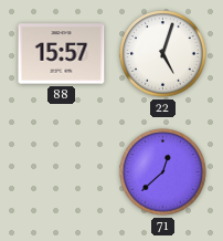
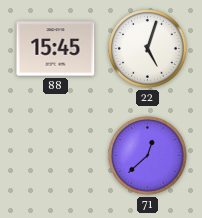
88: 15:57 -> 15:45 (56, 49)
